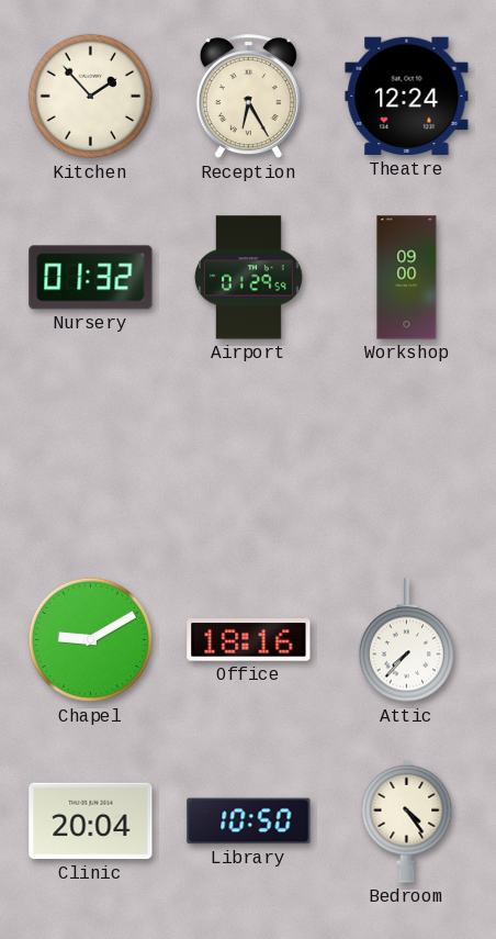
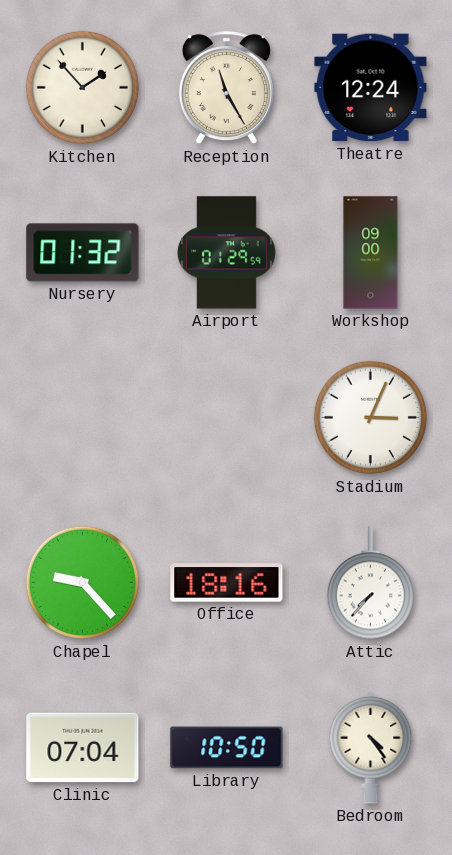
Reception: 6:25 -> 11:25 (226, 88)
Stadium: none -> 3:04 (371, 418)
Chapel: 9:10 -> 9:23 (83, 583)
Clinic: 20:04 -> 07:04 (83, 748)
